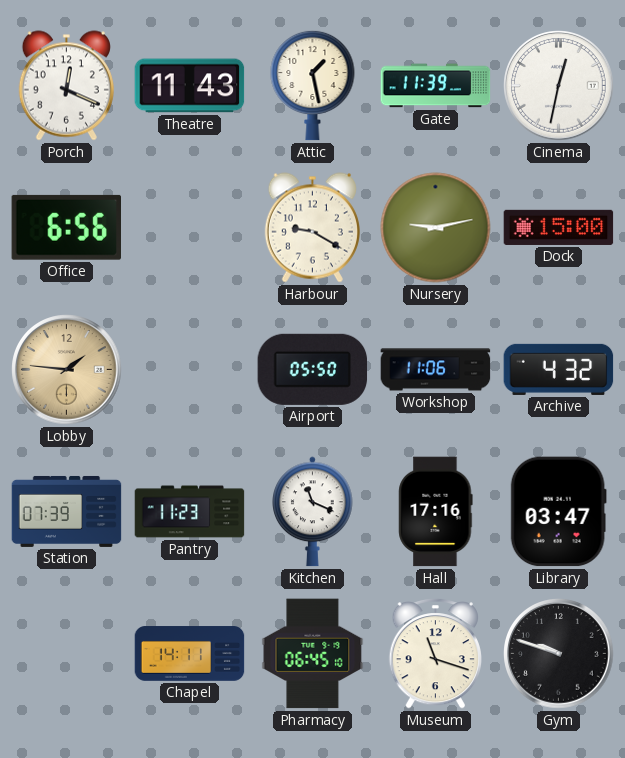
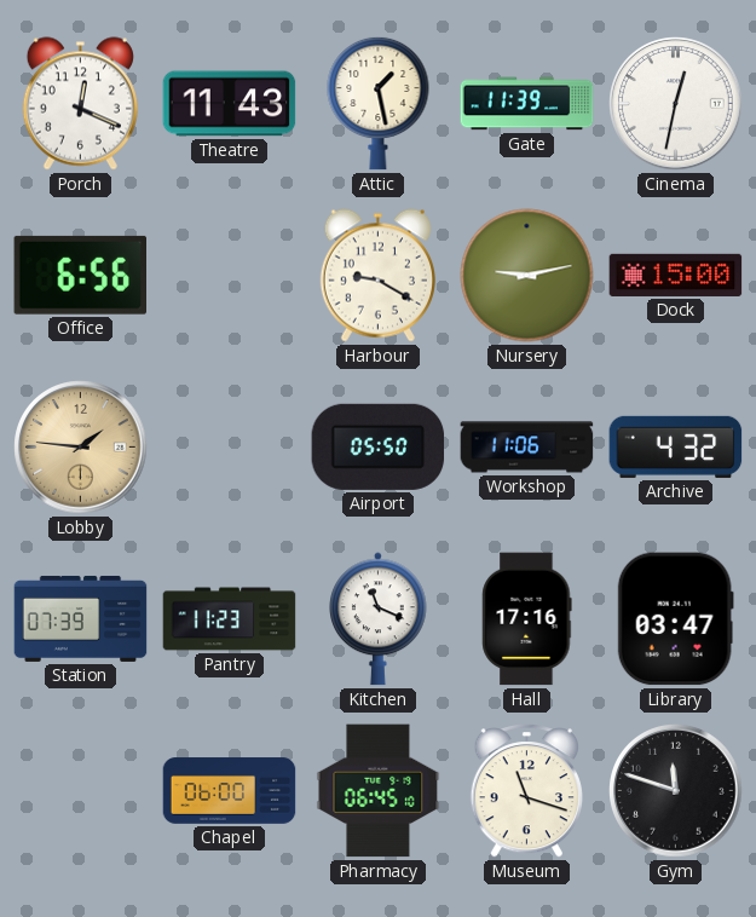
Chapel: 14:11 -> 06:00 (230, 791)
Gym: 9:48 -> 11:48 (676, 791)
